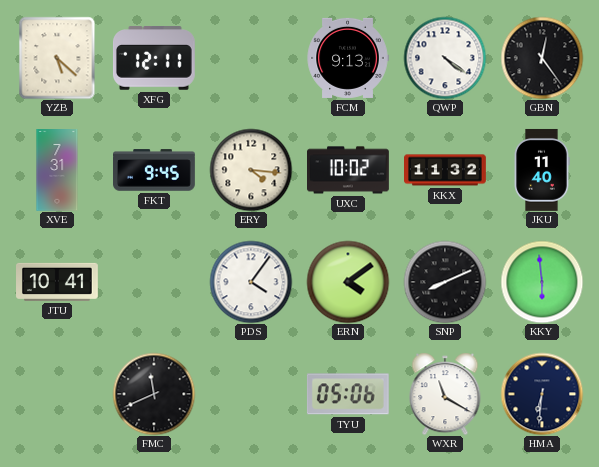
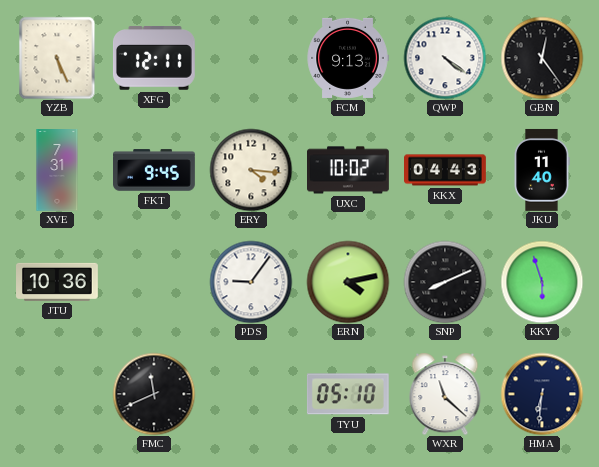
YZB: 5:22 -> 5:26 (57, 58)
KKX: 11:32 -> 04:43 (446, 170)
JTU: 10:41 -> 10:36 (58, 282)
PDS: 4:06 -> 9:06 (251, 282)
ERN: 4:09 -> 4:13 (348, 282)
KKY: 5:59 -> 5:57 (542, 282)
TYU: 05:06 -> 05:10 (348, 394)
WXR: 11:20 -> 11:22 (445, 394)
